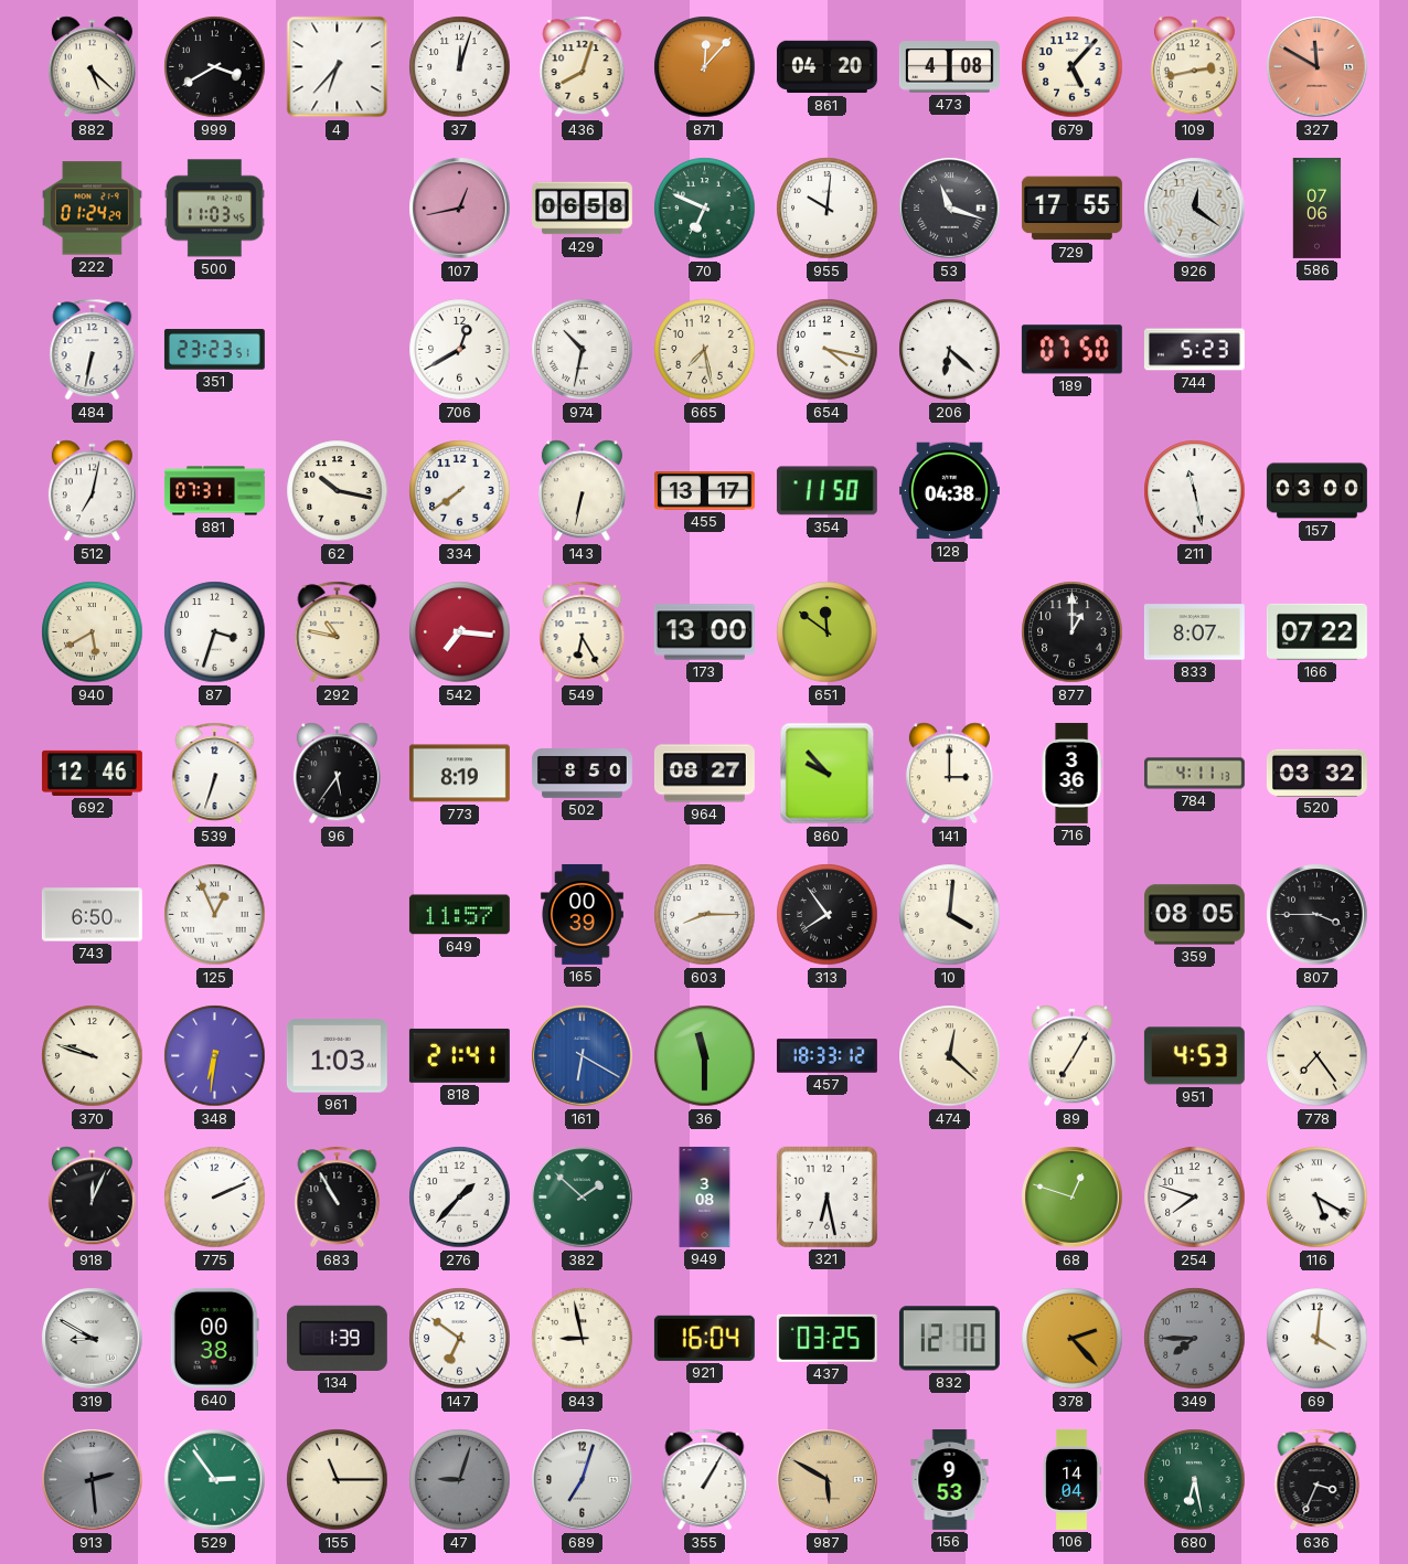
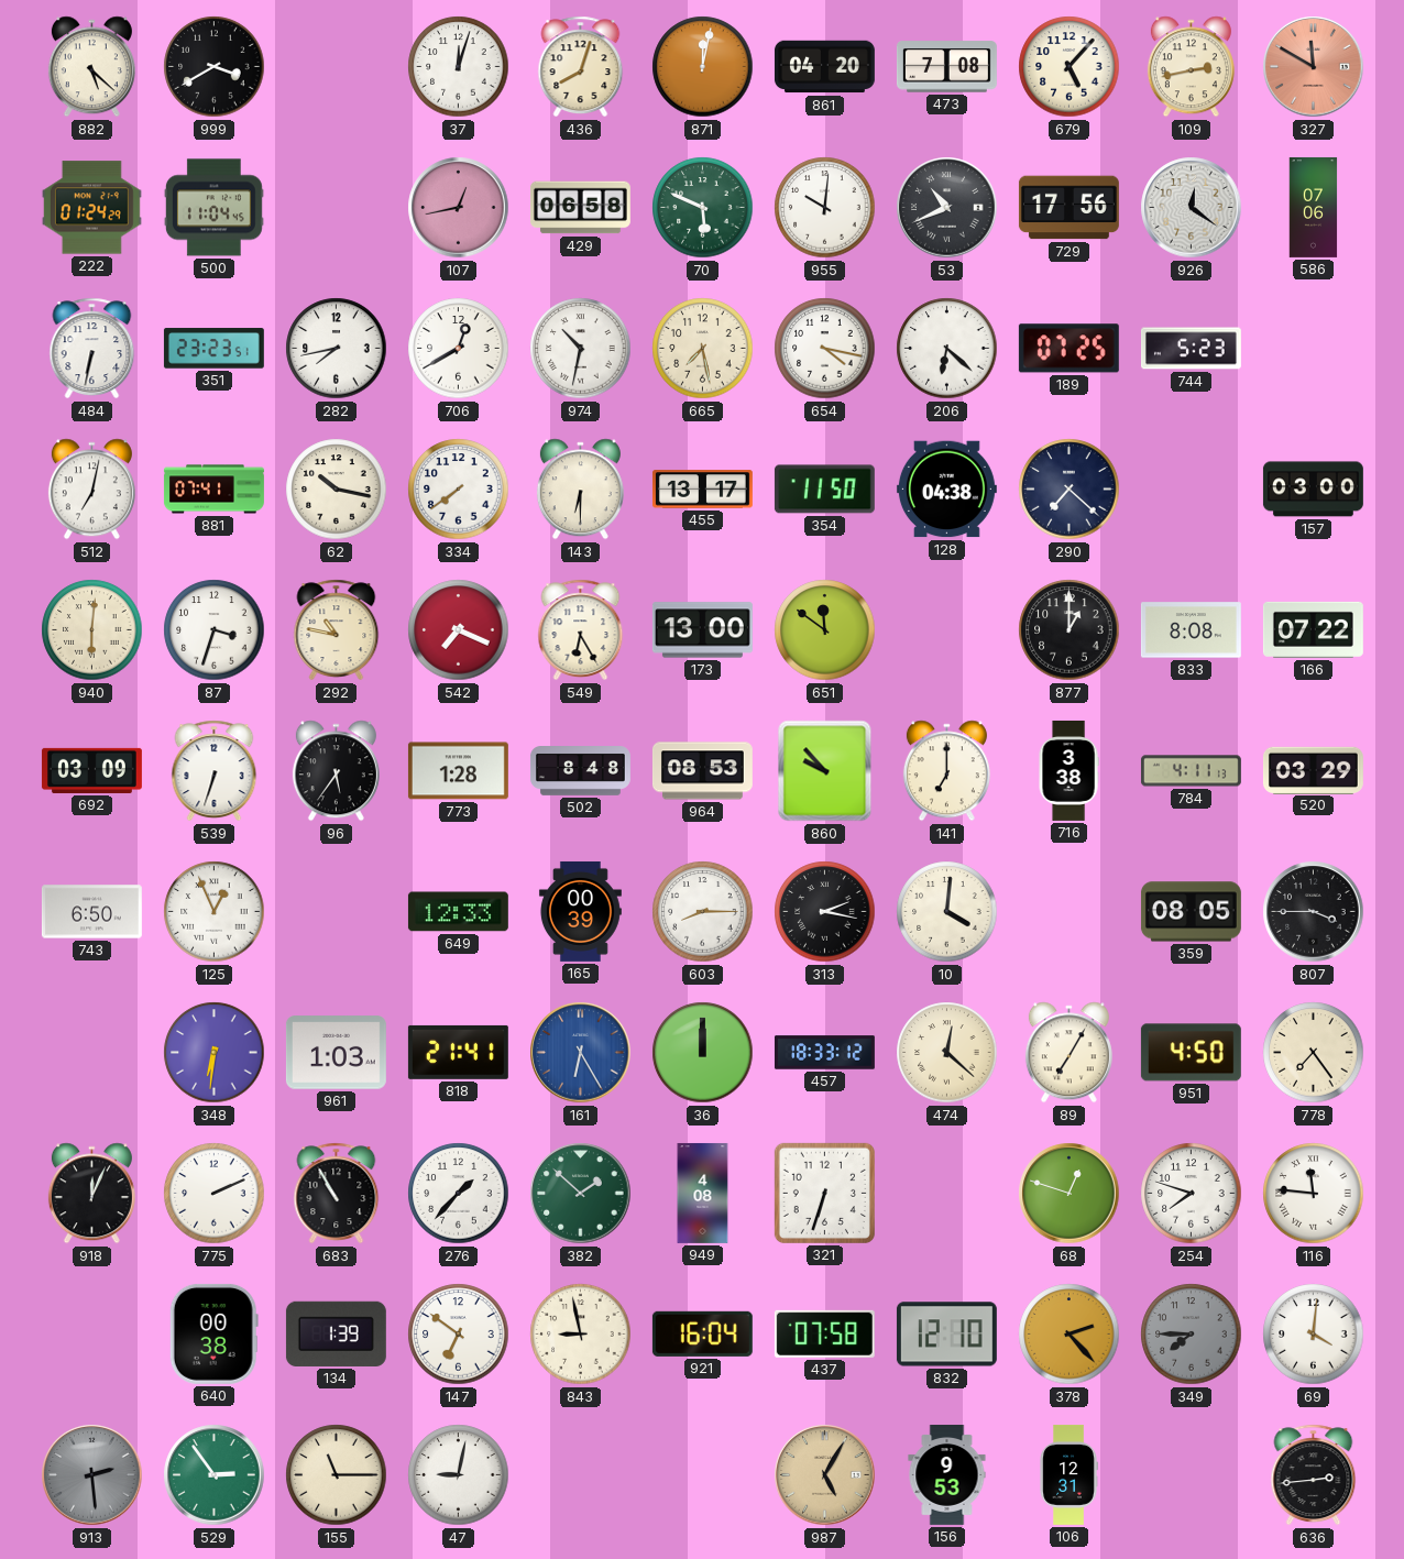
4: 6:37 -> none (338, 67)
871: 12:07 -> 12:02 (703, 67)
473: 4:08 -> 7:08 (946, 67)
500: 11:03 -> 11:04 (213, 208)
70: 6:49 -> 5:49 (703, 208)
53: 11:18 -> 10:41 (947, 208)
729: 17:55 -> 17:56 (1068, 208)
282: none -> 7:43 (337, 349)
189: 07:50 -> 07:25 (1068, 349)
881: 07:31 -> 07:41 (213, 490)
143: 6:32 -> 6:30 (580, 490)
290: none -> 7:22 (1070, 490)
211: 11:28 -> none (1195, 491)
940: 5:40 -> 6:01 (92, 630)
542: 7:16 -> 7:19 (459, 630)
833: 8:07 -> 8:08 (1191, 630)
692: 12:46 -> 03:09 (91, 770)
773: 8:19 -> 1:28 (458, 771)
502: 8:50 -> 8:48 (580, 771)
964: 08:27 -> 08:53 (702, 771)
141: 3:00 -> 7:00 (946, 771)
716: 3:36 -> 3:38 (1068, 770)
520: 03:32 -> 03:29 (1313, 770)
649: 11:57 -> 12:33 (458, 912)
313: 7:54 -> 2:17 (825, 912)
370: 9:48 -> none (93, 1056)
161: 6:20 -> 6:25 (581, 1053)
36: 11:30 -> 12:00 (703, 1053)
951: 4:53 -> 4:50 (1191, 1053)
949: 3:08 -> 4:08 (703, 1193)
321: 6:28 -> 6:33 (824, 1193)
116: 5:20 -> 11:46 (1314, 1194)
319: 8:50 -> none (93, 1339)
437: 03:25 -> 07:58 (824, 1333)
47: 9:03 -> 9:02 (459, 1475)
47 dial: grey -> white (459, 1475)
689: 7:03 -> none (583, 1480)
355: 1:05 -> none (705, 1480)
987: 5:50 -> 5:05 (825, 1475)
106: 14:04 -> 12:31 (1068, 1474)
680: 6:28 -> none (1195, 1480)
636: 3:34 -> 2:44 (1314, 1475)
